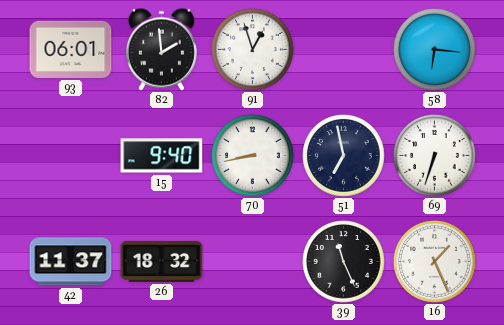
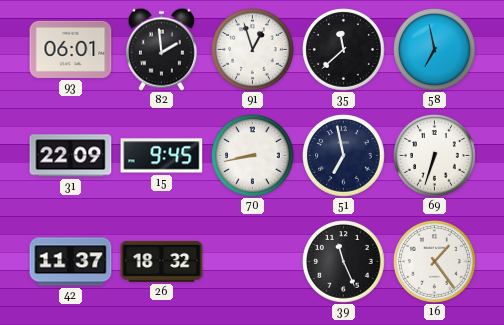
35: none -> 11:38 (344, 50)
58: 6:16 -> 6:58 (435, 50)
31: none -> 22:09 (71, 156)
15: 9:40 -> 9:45 (162, 156)
16: 1:26 -> 1:24 (435, 262)
